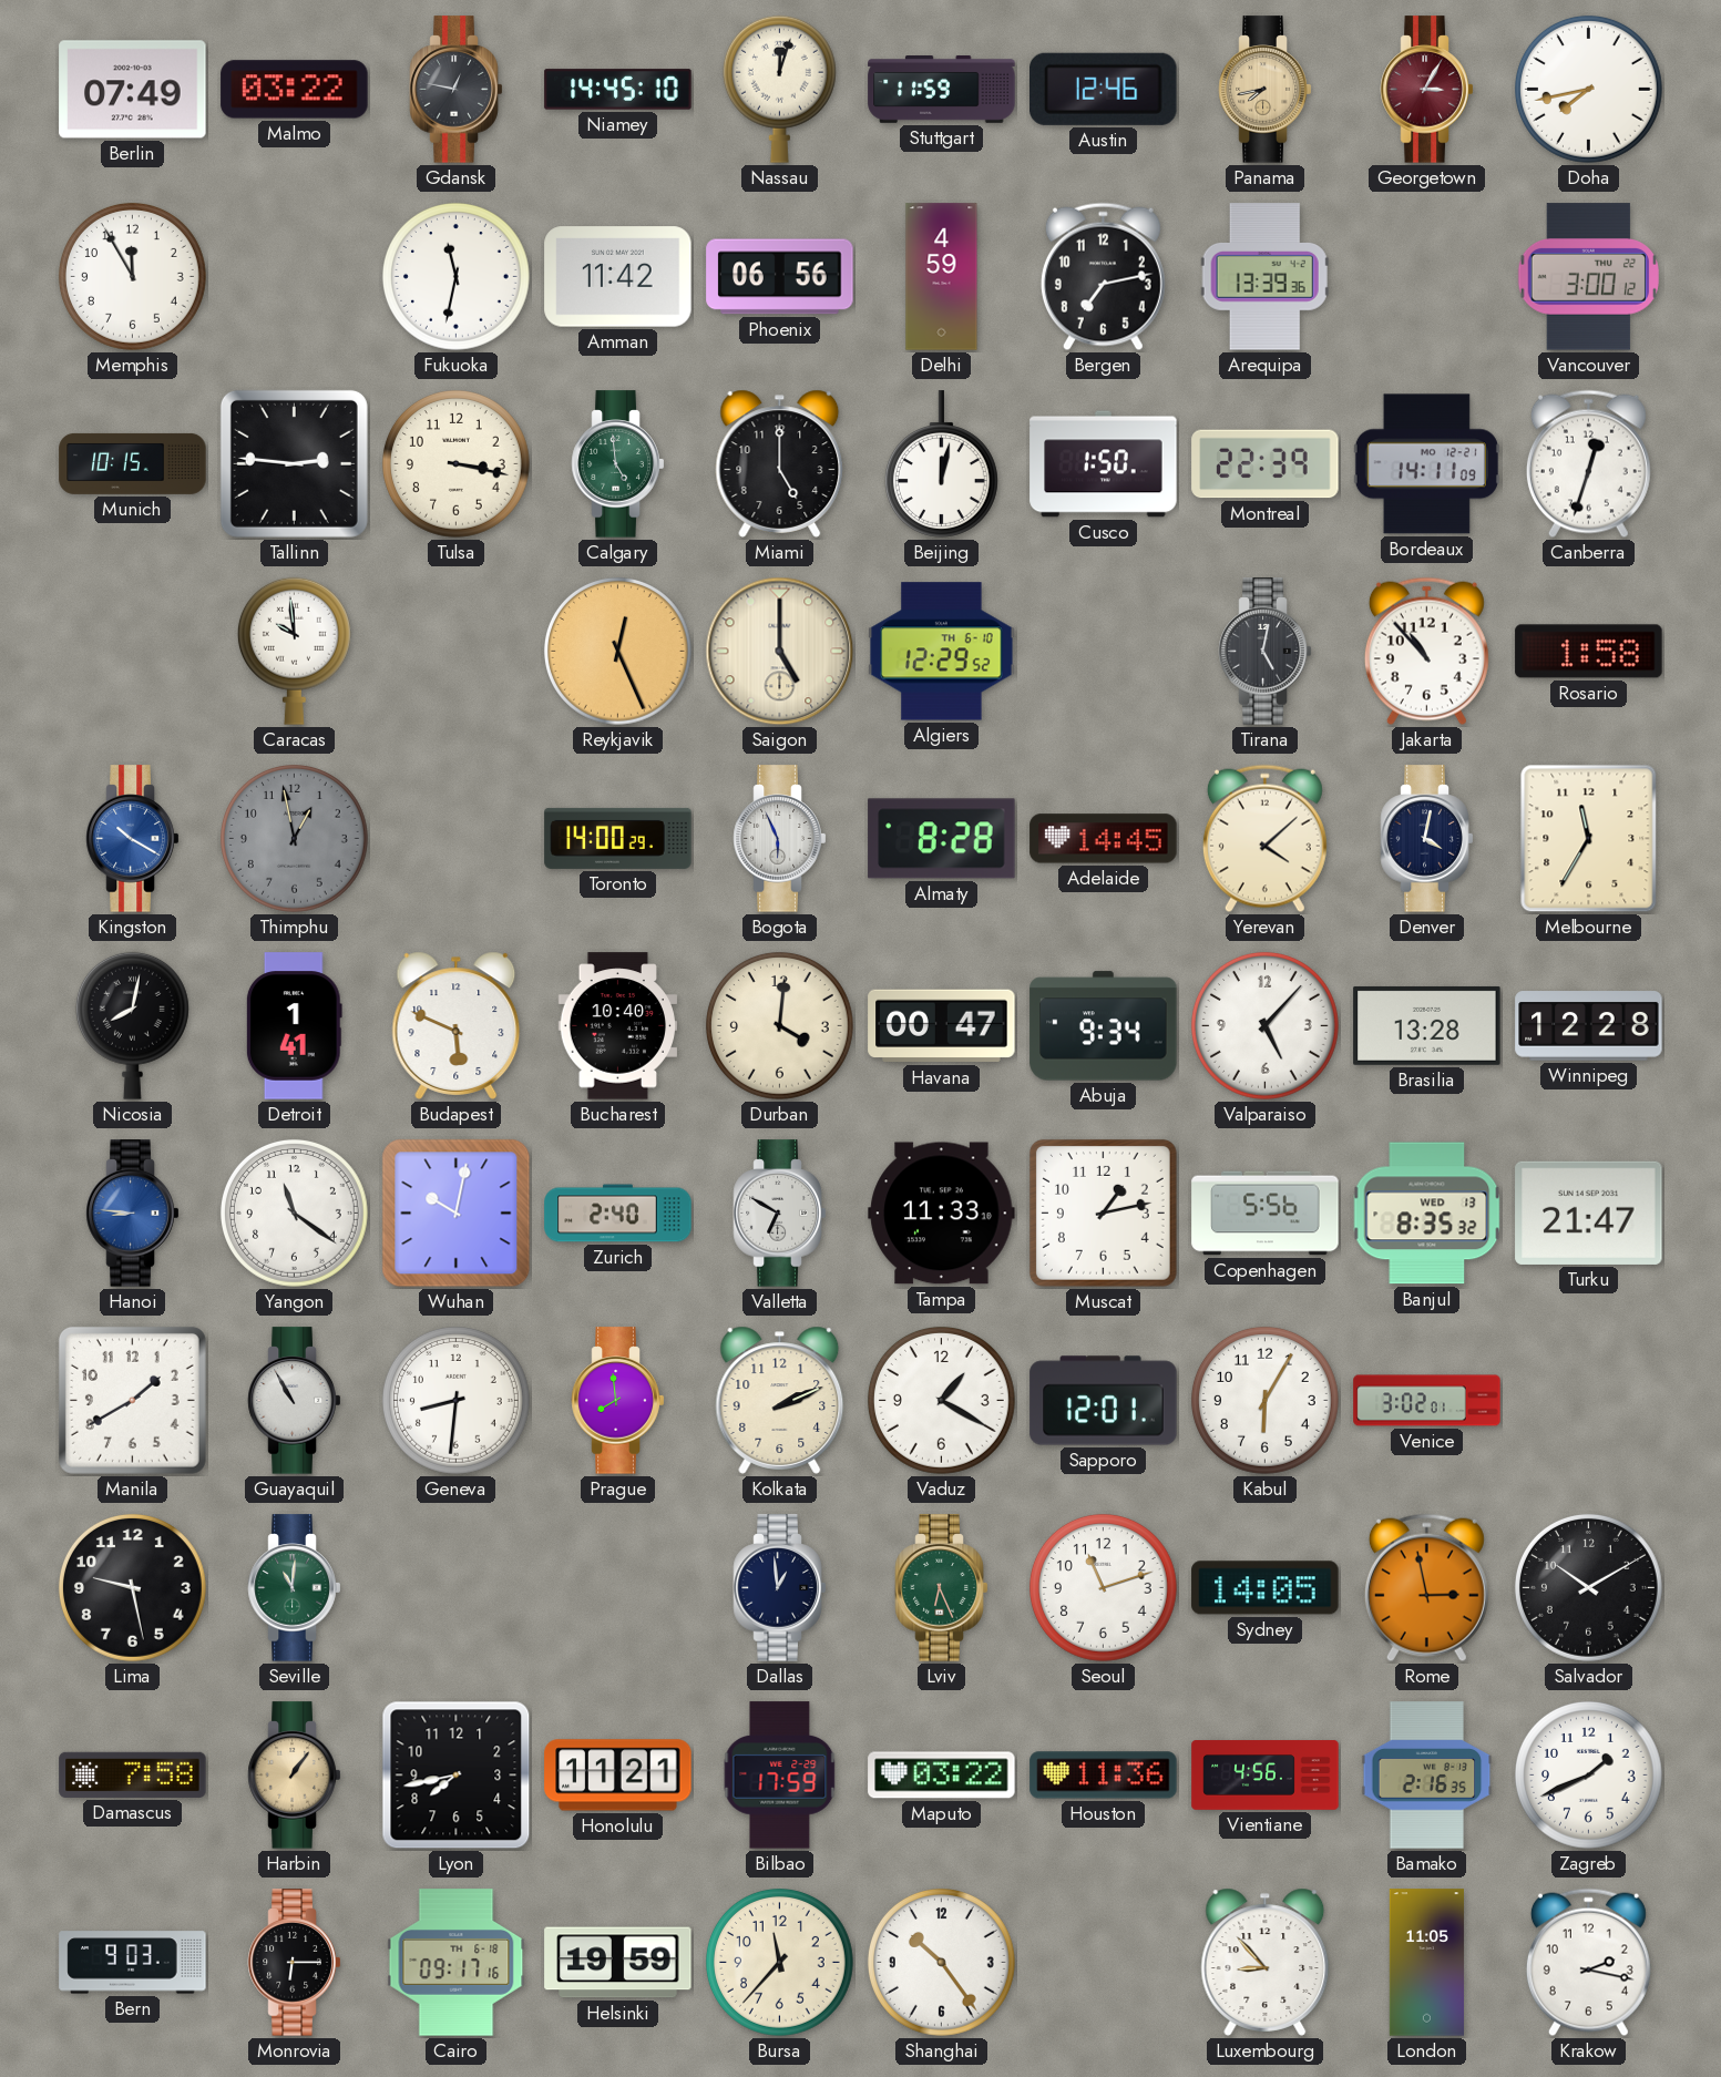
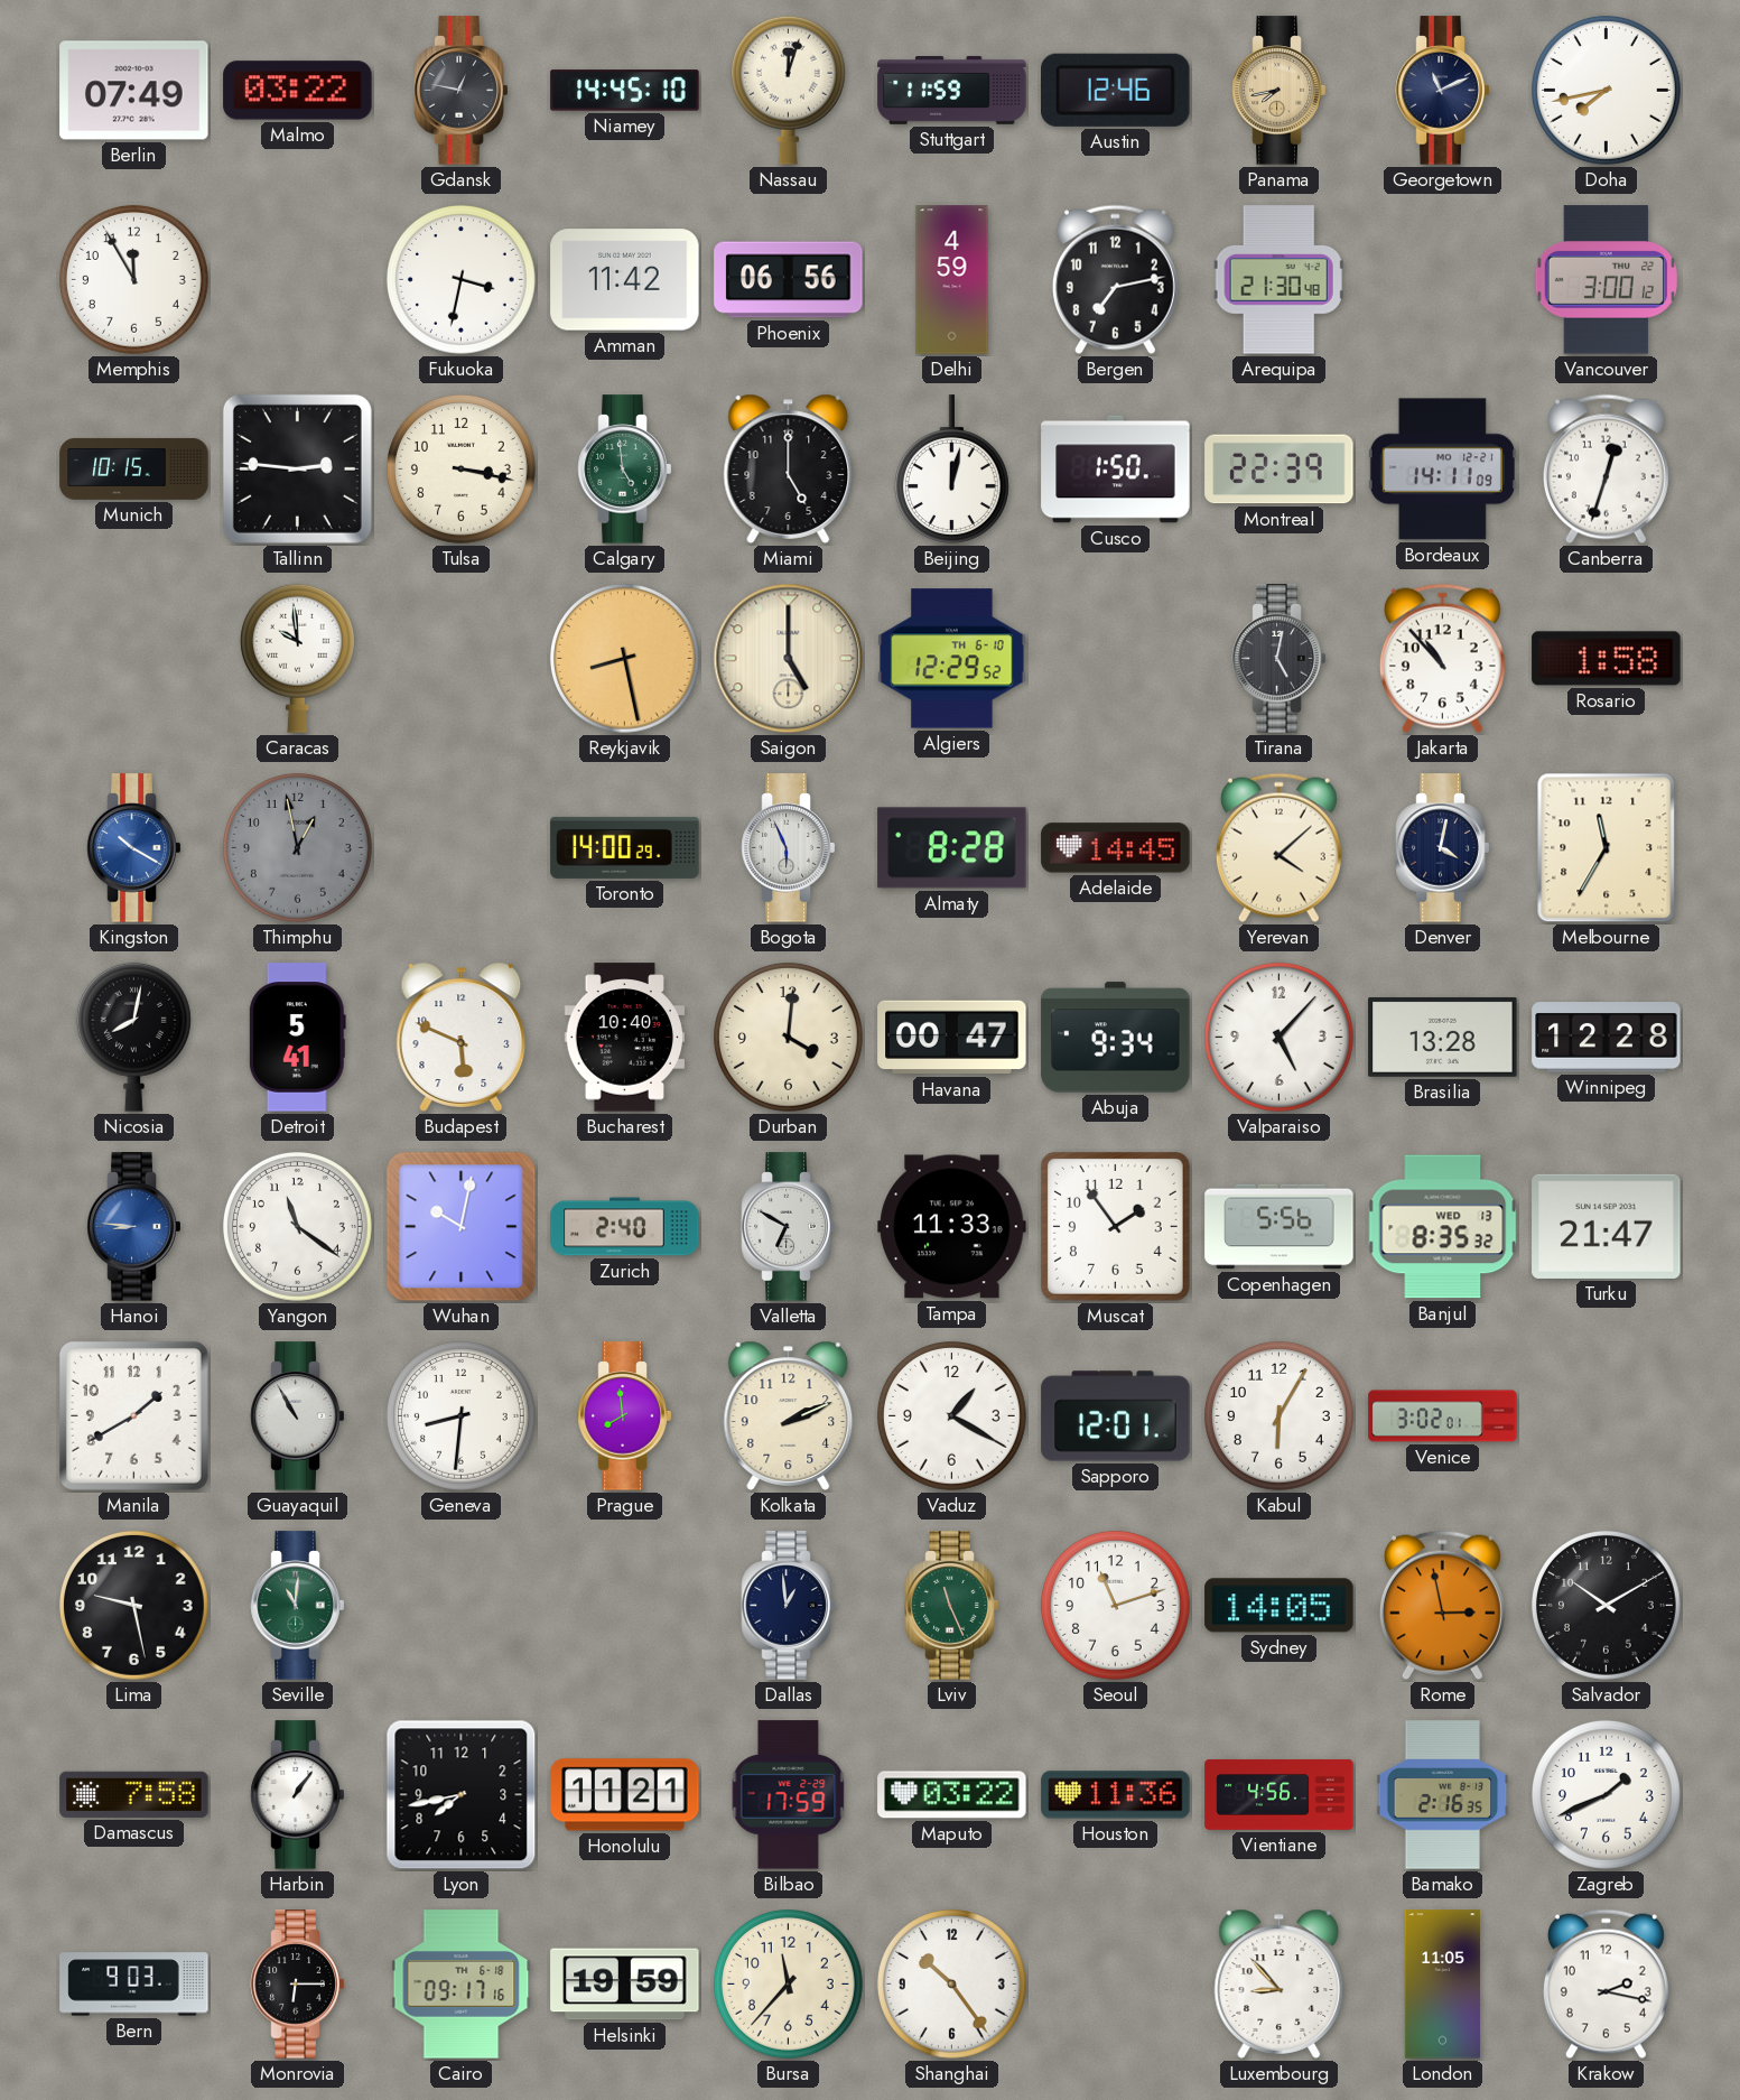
Georgetown: 3:05 -> 11:11 (1443, 91)
Georgetown dial: burgundy -> navy (1443, 91)
Fukuoka: 11:32 -> 3:32 (460, 279)
Arequipa: 13:39 -> 21:30 (1278, 280)
Reykjavik: 12:26 -> 8:28 (624, 658)
Detroit: 1:41 -> 5:41 (297, 1038)
Muscat: 1:13 -> 1:54 (1115, 1226)
Lviv: 6:26 -> 11:26 (952, 1606)
Harbin dial: champagne -> white (298, 1795)
